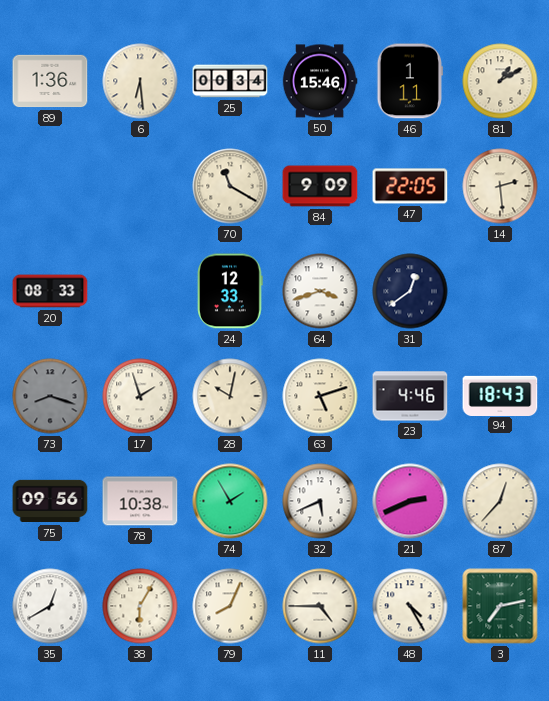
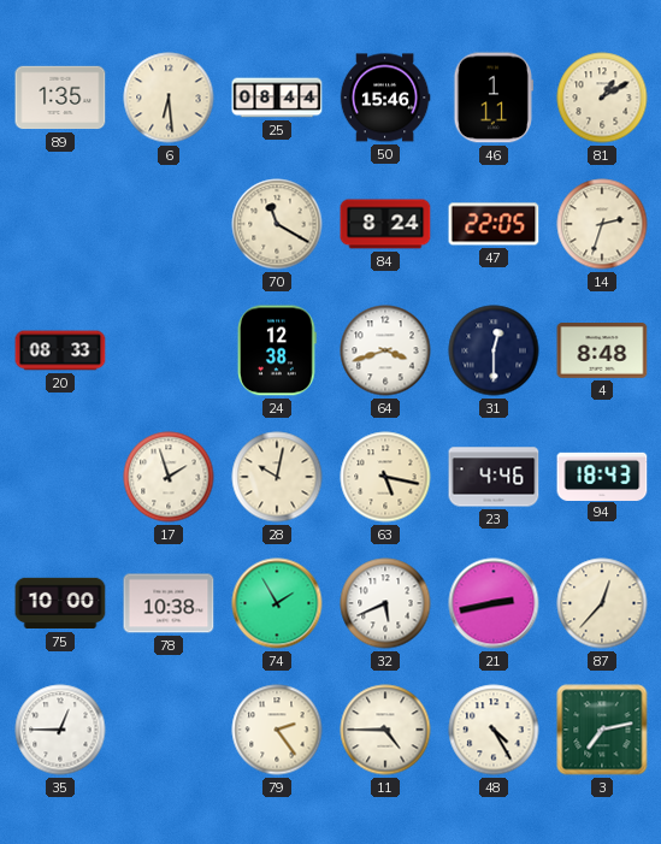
89: 1:36 -> 1:35 (60, 98)
25: 00:34 -> 08:44 (277, 98)
84: 9:09 -> 8:24 (385, 224)
14: 2:29 -> 2:33 (602, 224)
24: 12:33 -> 12:38 (277, 350)
31: 12:39 -> 12:30 (494, 350)
4: none -> 8:48 (602, 350)
73: 8:18 -> none (50, 396)
63: 5:12 -> 5:17 (385, 477)
75: 09:56 -> 10:00 (60, 603)
21: 2:41 -> 2:43 (494, 603)
35: 12:40 -> 12:45 (60, 730)
38: 6:05 -> none (140, 606)
79: 8:04 -> 2:24 (277, 730)
